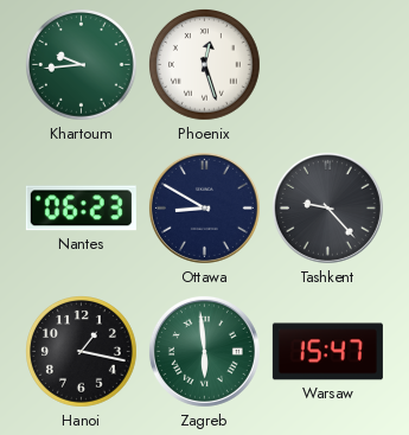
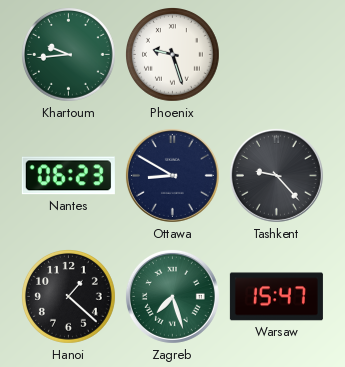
Phoenix: 12:27 -> 9:27 (173, 55)
Hanoi: 1:17 -> 1:22 (69, 297)
Zagreb: 5:59 -> 7:27 (172, 296)
